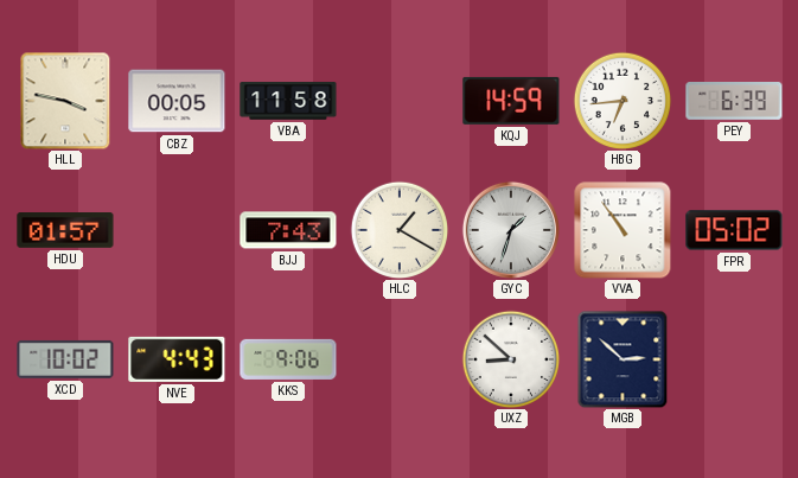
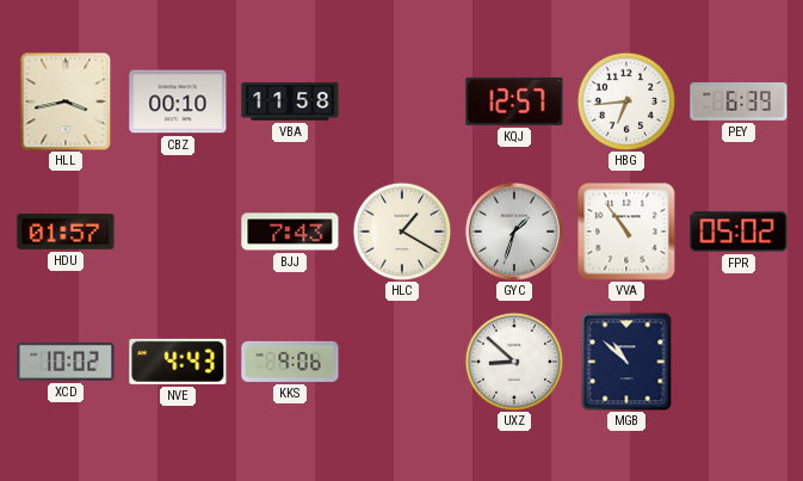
HLL: 3:47 -> 3:43 (66, 101)
CBZ: 00:05 -> 00:10 (178, 101)
KQJ: 14:59 -> 12:57 (514, 101)
MGB: 2:52 -> 10:52 (626, 362)
